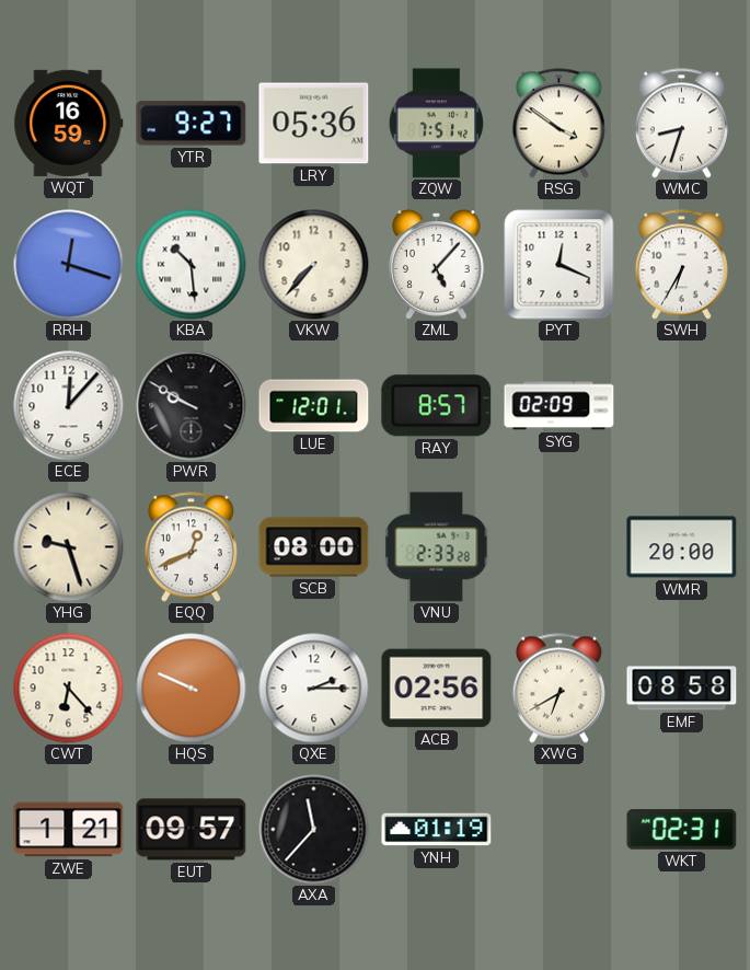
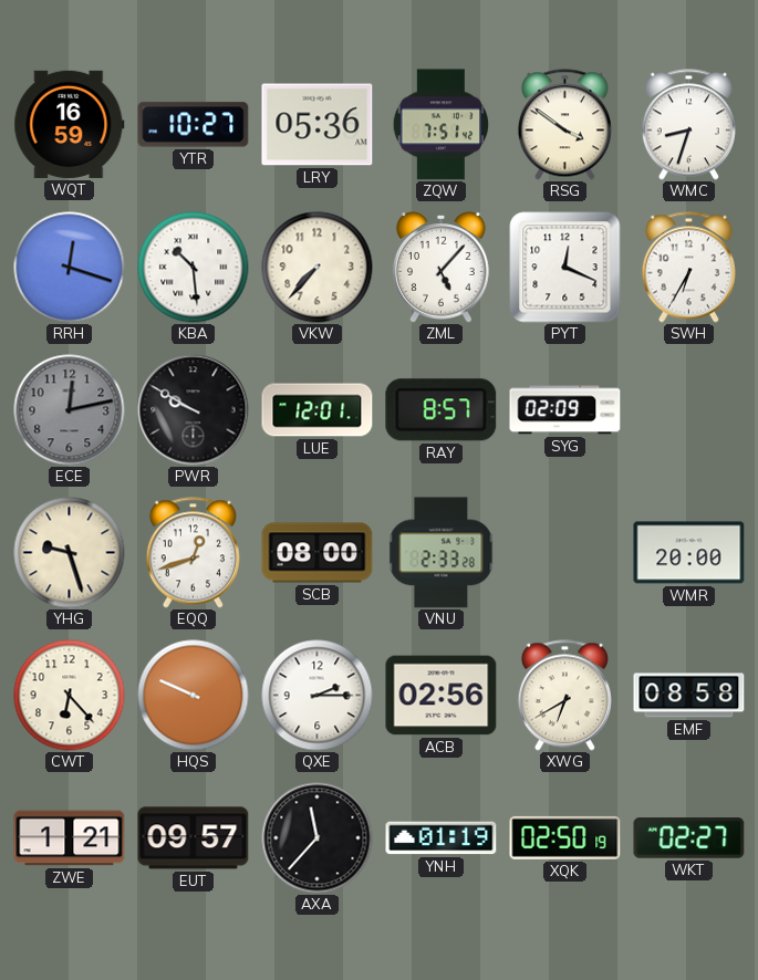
YTR: 9:27 -> 10:27 (194, 125)
ECE: 12:07 -> 12:13 (70, 410)
ECE dial: white -> grey (70, 410)
EQQ: 12:41 -> 12:42 (193, 553)
XQK: none -> 02:50 (565, 837)
WKT: 02:31 -> 02:27 (689, 838)
